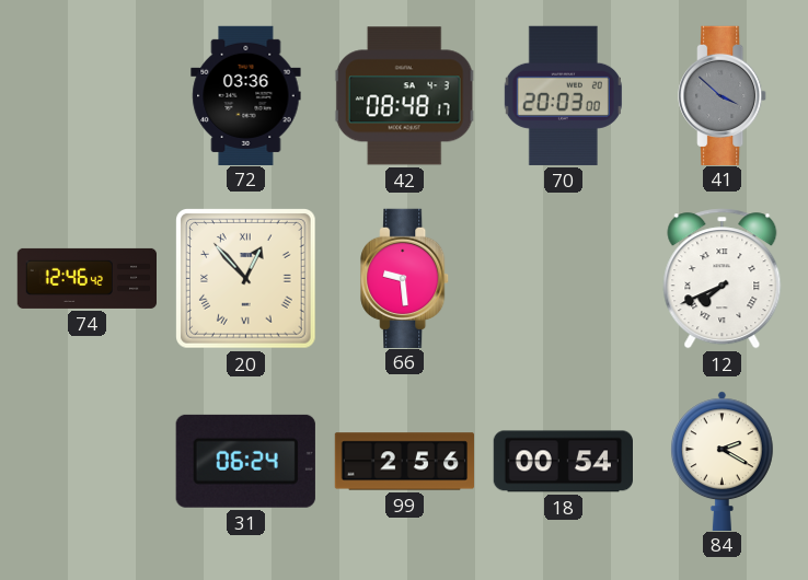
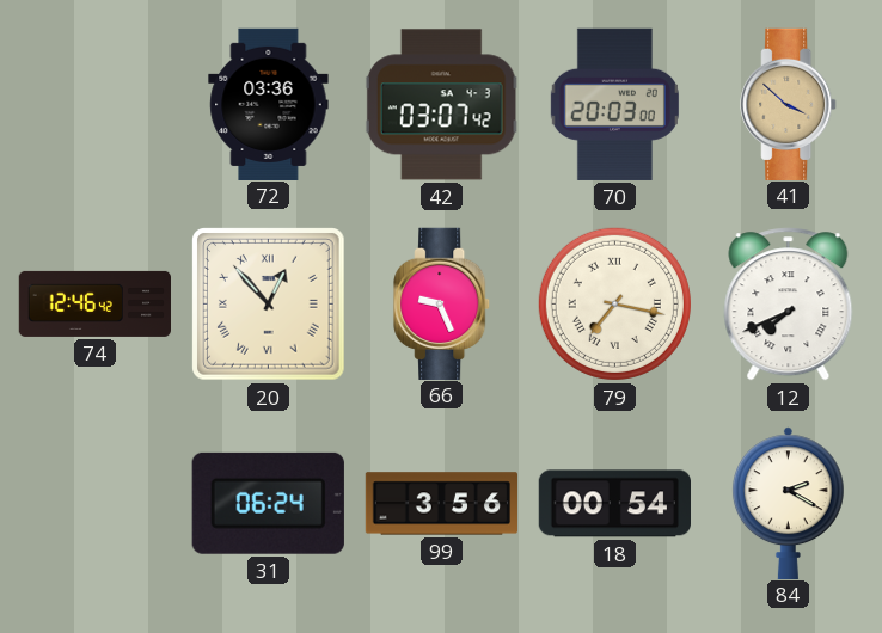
42: 08:48 -> 03:07 (441, 105)
41 dial: grey -> champagne (789, 104)
66: 9:29 -> 9:26 (442, 303)
79: none -> 7:17 (614, 303)
99: 2:56 -> 3:56 (442, 504)
